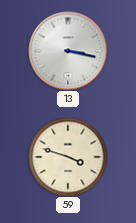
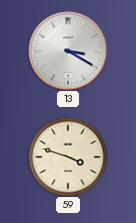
13: 3:17 -> 3:20 (68, 51)
